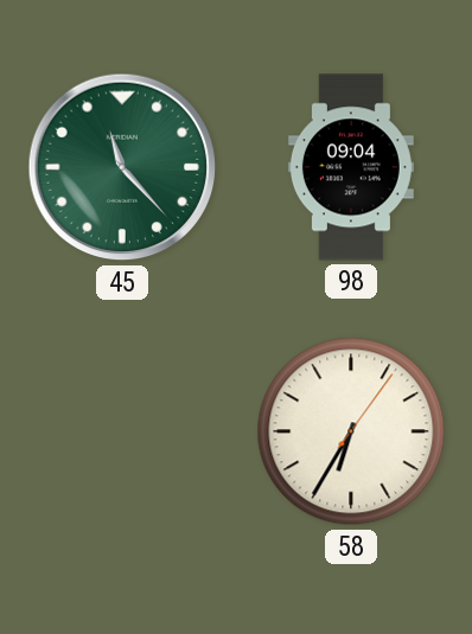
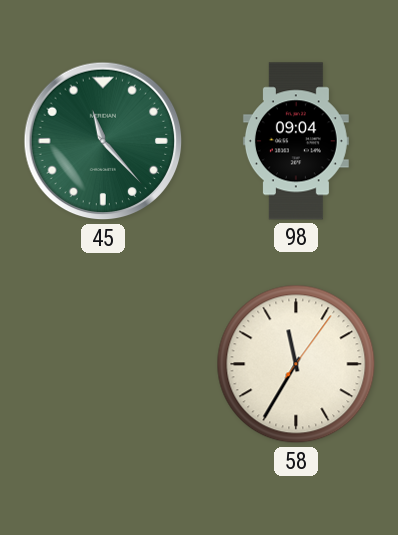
58: 6:35 -> 11:35 (296, 364)
